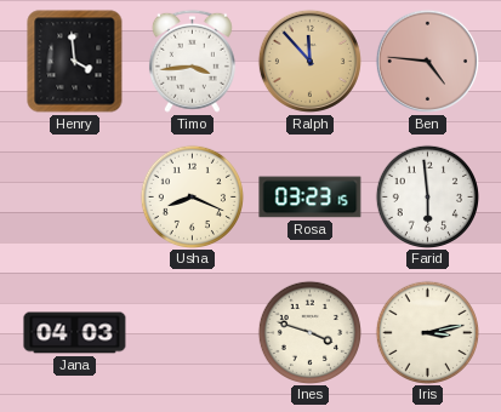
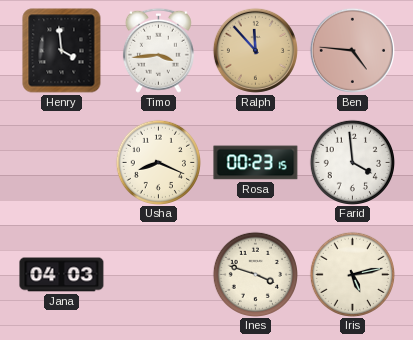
Rosa: 03:23 -> 00:23 (256, 163)
Farid: 5:59 -> 3:59 (352, 162)
Iris: 3:13 -> 5:13 (352, 274)
